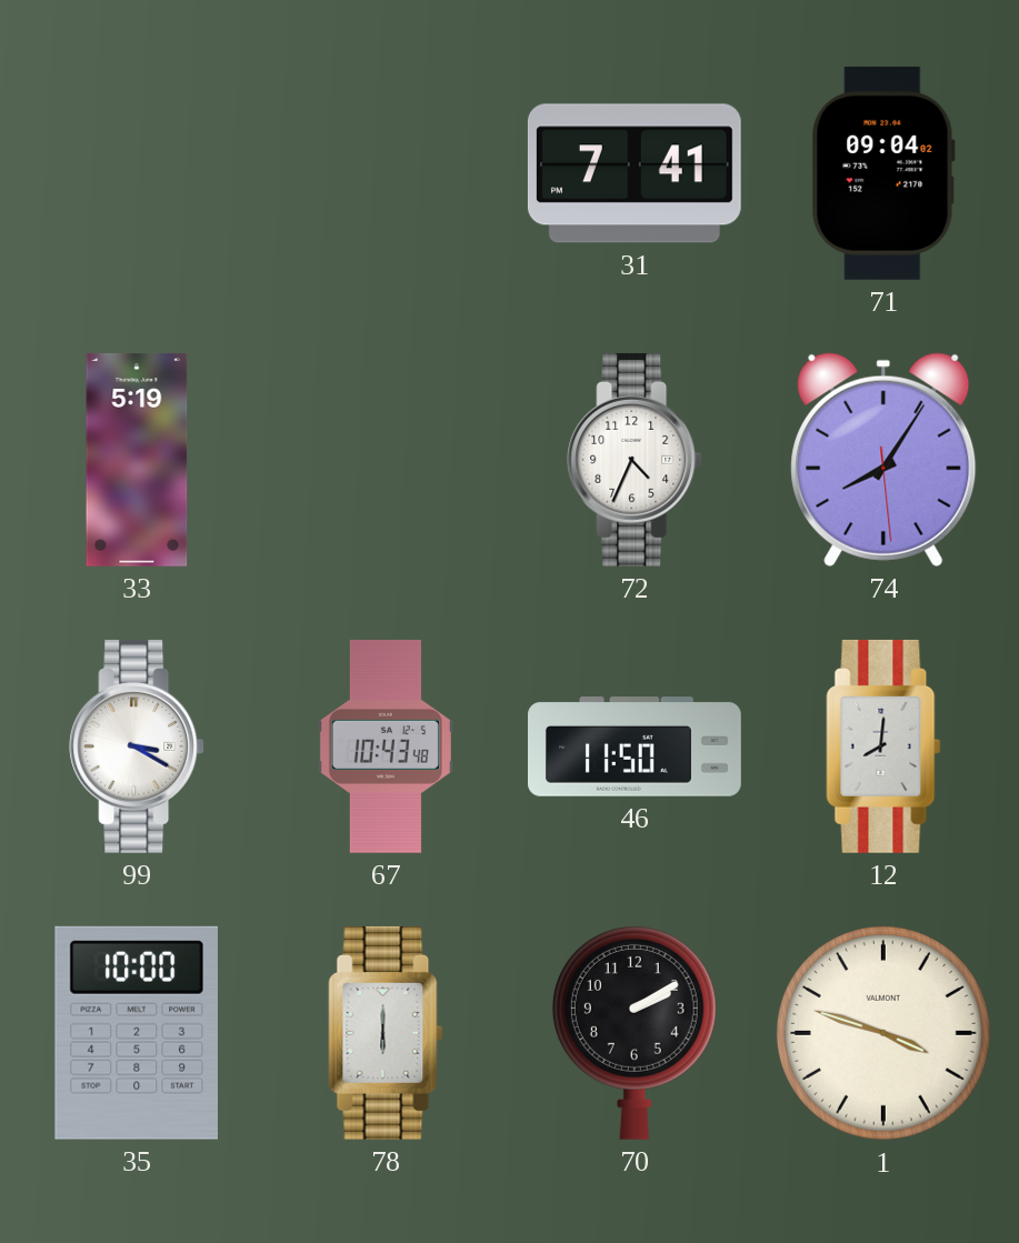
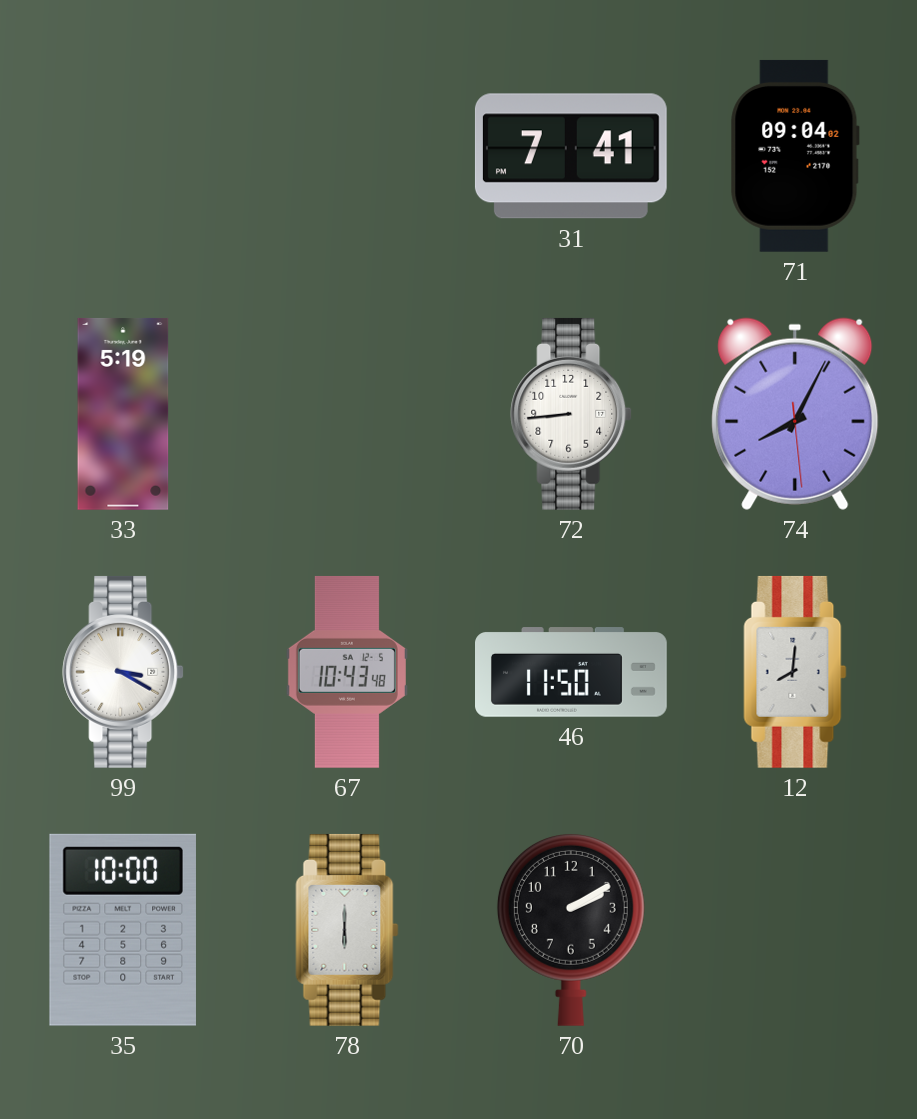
72: 4:34 -> 8:44 (571, 414)
74: 8:05 -> 8:04 (795, 414)
1: 3:48 -> none (883, 1033)
